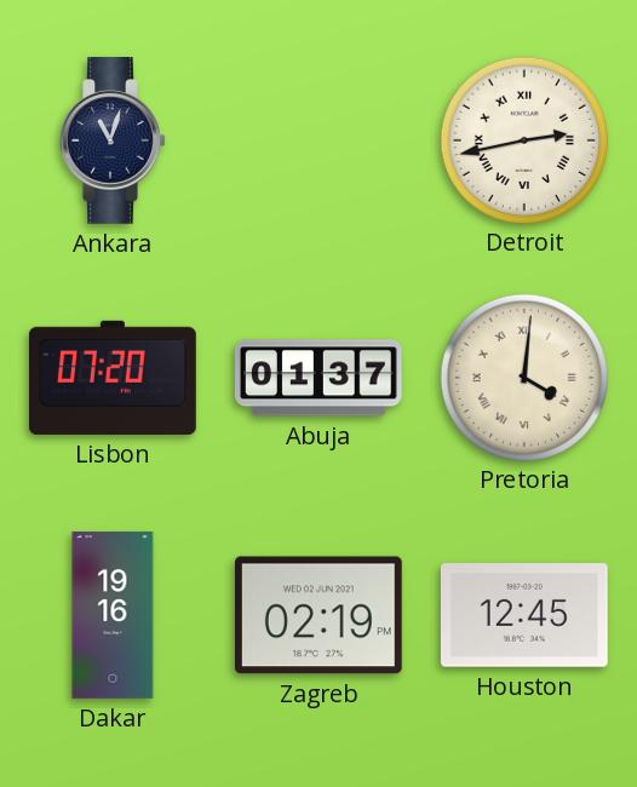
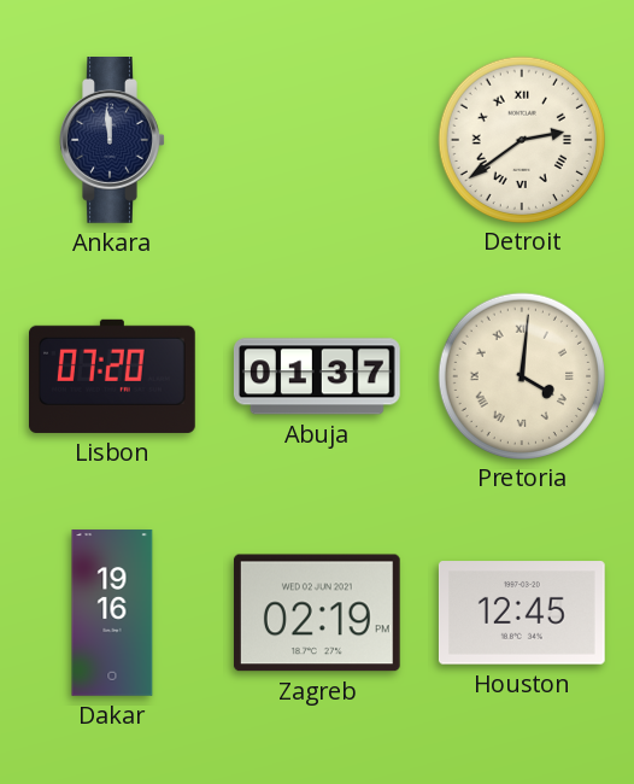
Ankara: 11:03 -> 11:59 (112, 141)
Detroit: 2:43 -> 2:39 (521, 139)
